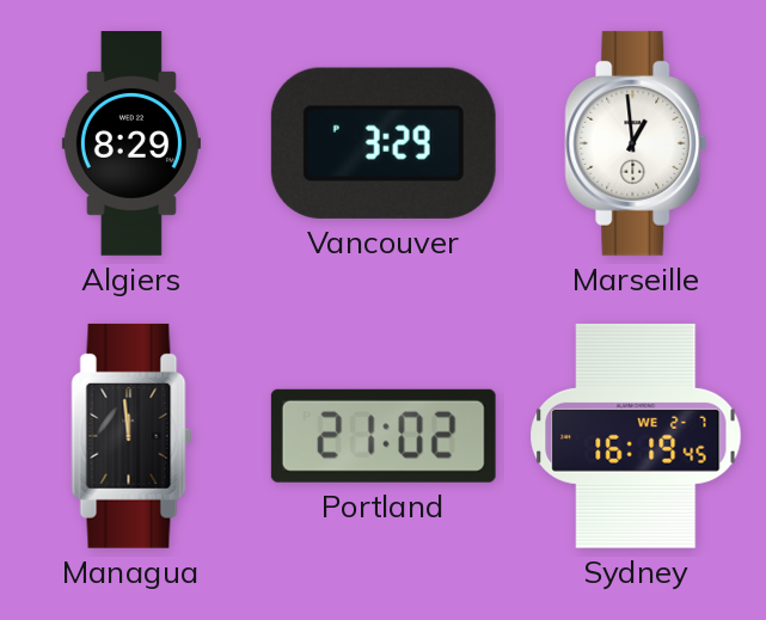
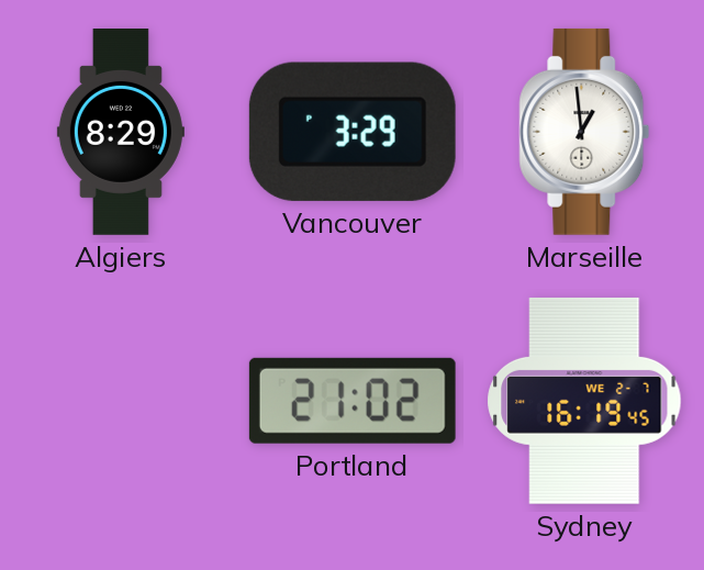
Managua: 11:59 -> none (131, 436)
